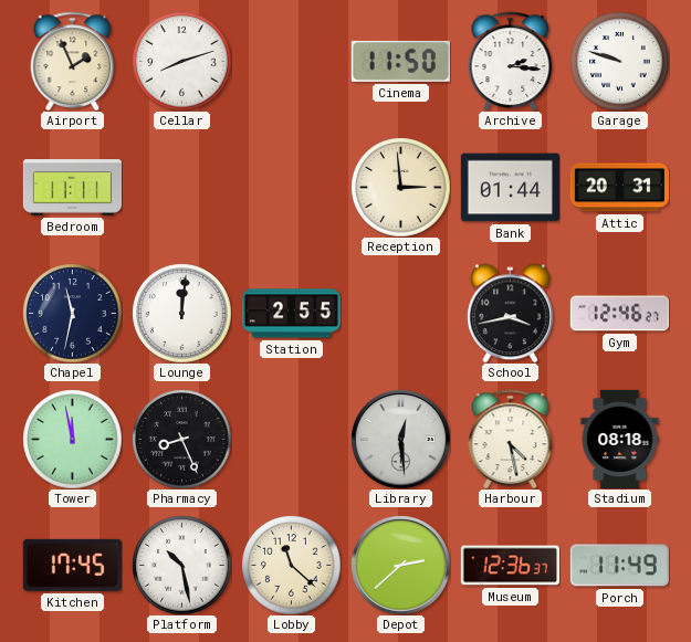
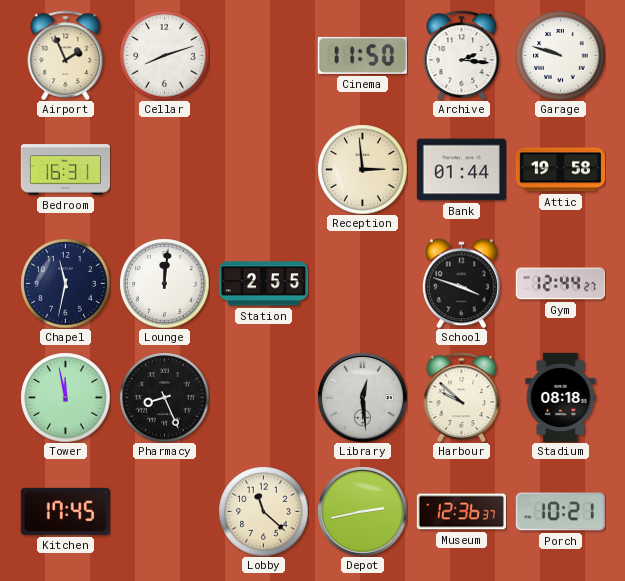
Bedroom: 11:11 -> 16:31 (65, 170)
Attic: 20:31 -> 19:58 (560, 170)
School: 3:43 -> 3:48 (461, 283)
Gym: 12:46 -> 12:44 (560, 284)
Harbour: 4:28 -> 9:52 (462, 397)
Platform: 10:28 -> none (181, 565)
Depot: 2:38 -> 2:43 (362, 511)
Porch: 11:49 -> 10:21 (560, 512)
